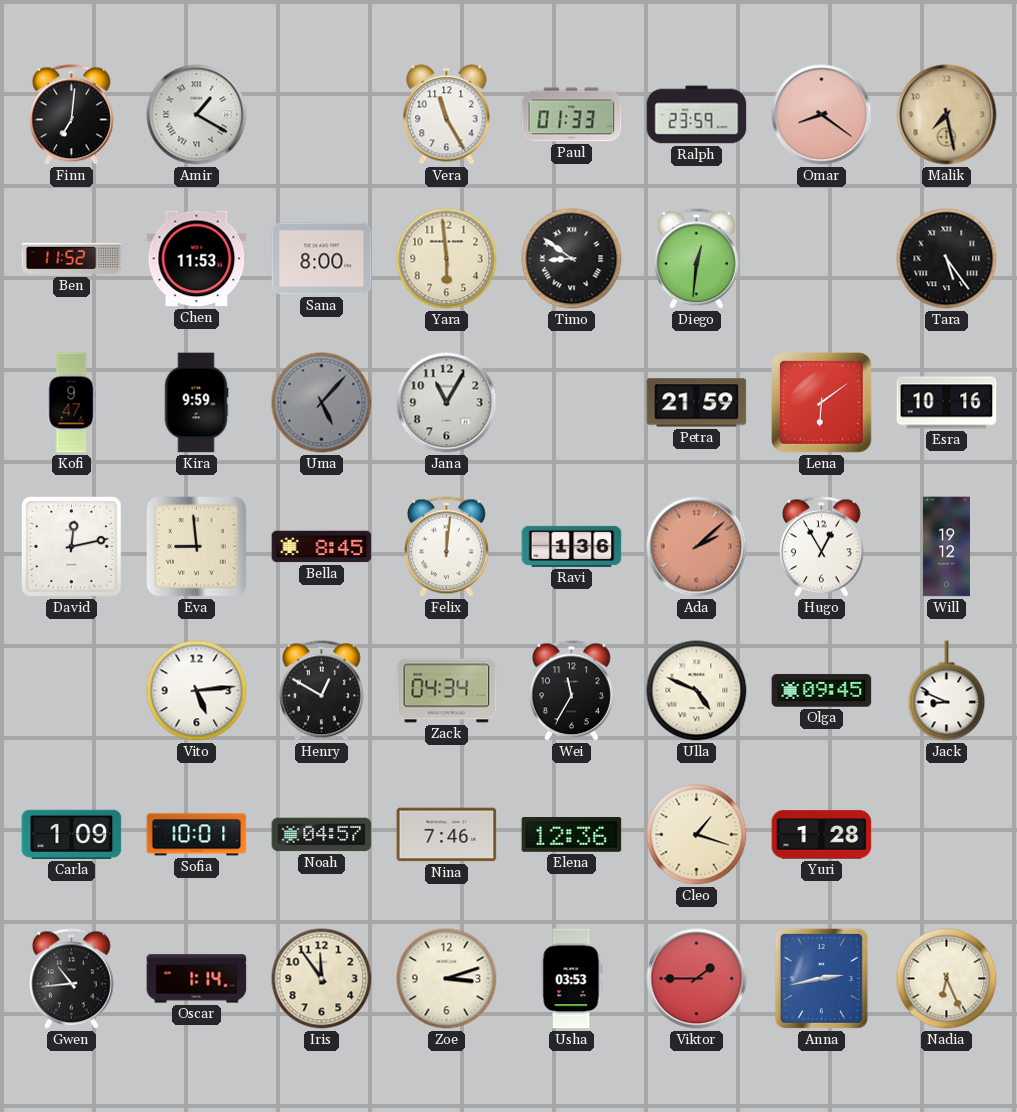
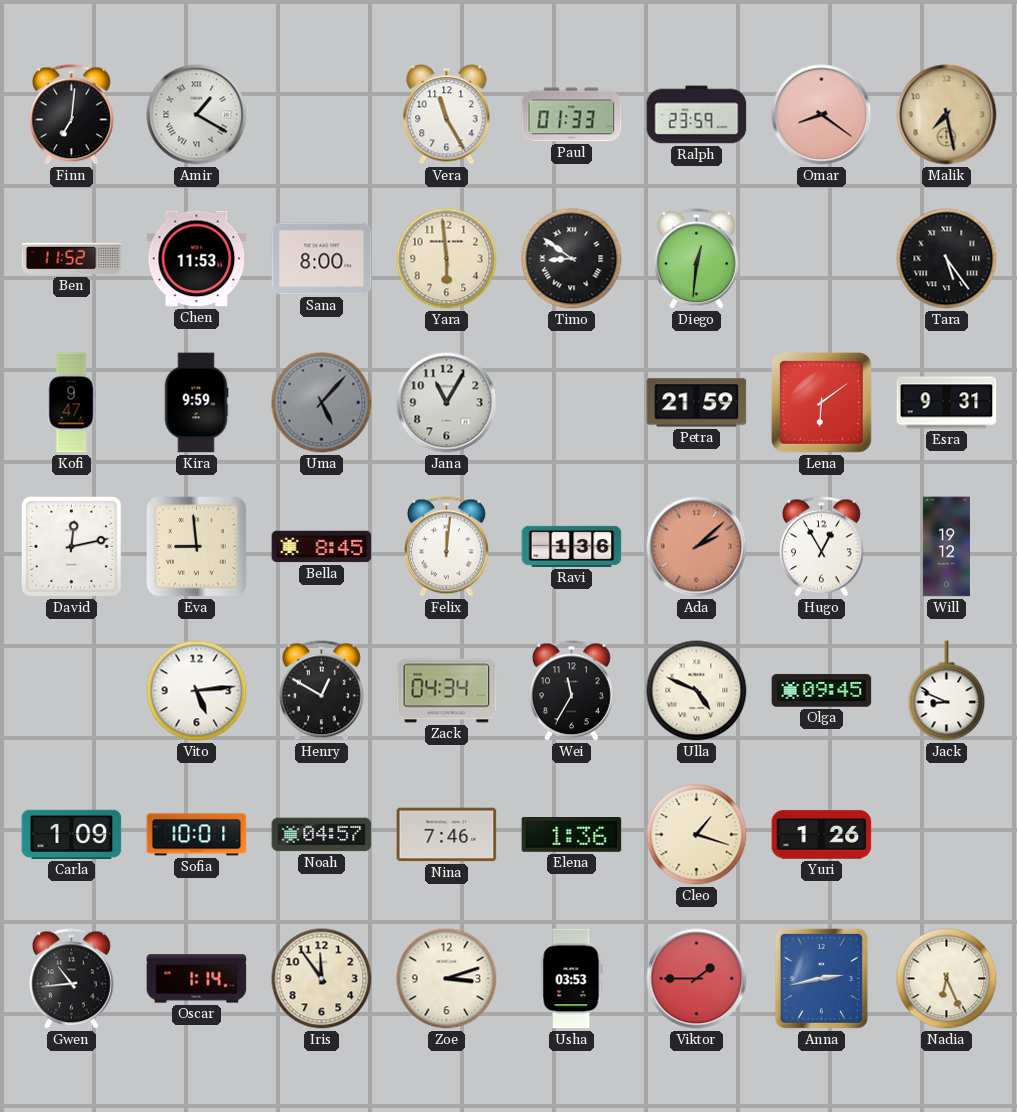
Esra: 10:16 -> 9:31 (947, 403)
Elena: 12:36 -> 1:36 (572, 835)
Yuri: 1:28 -> 1:26 (822, 835)
